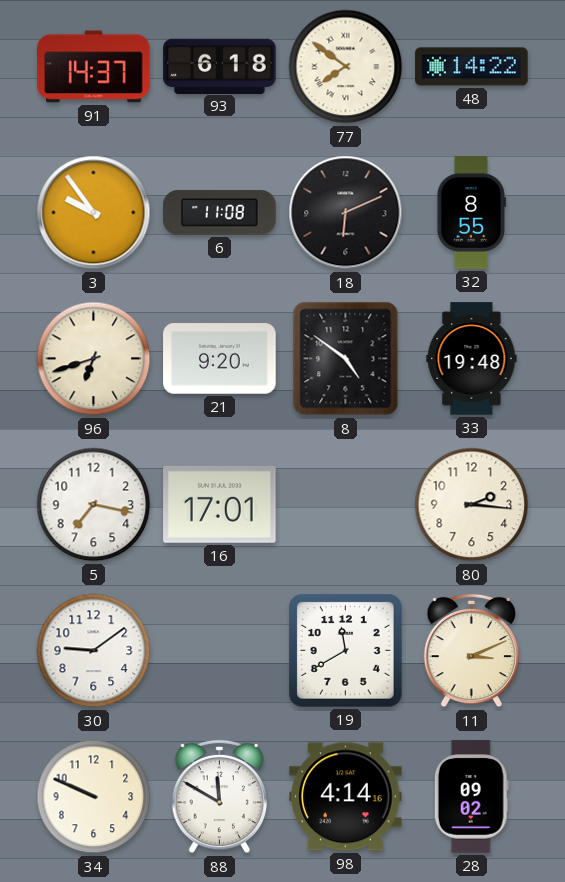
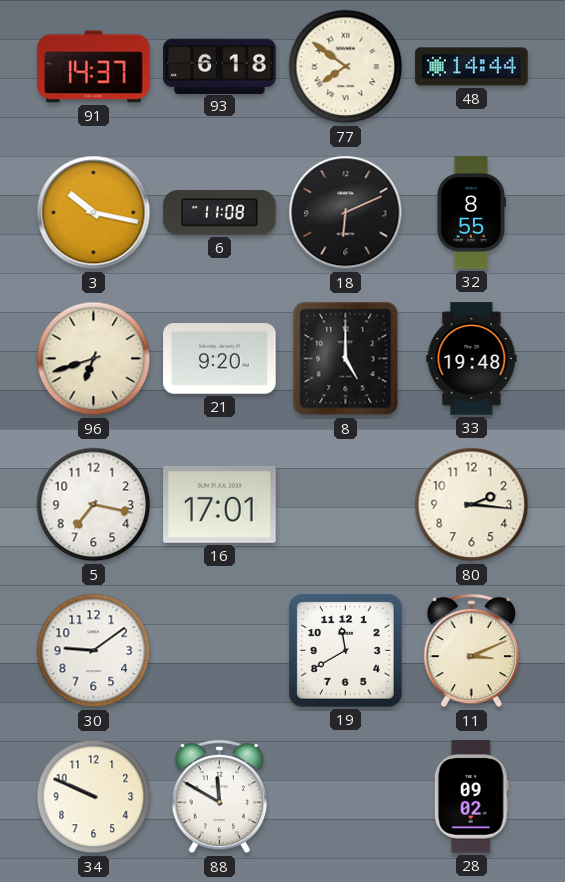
48: 14:22 -> 14:44 (472, 67)
3: 9:54 -> 10:17 (94, 213)
8: 4:51 -> 5:00 (346, 359)
98: 4:14 -> none (346, 797)
